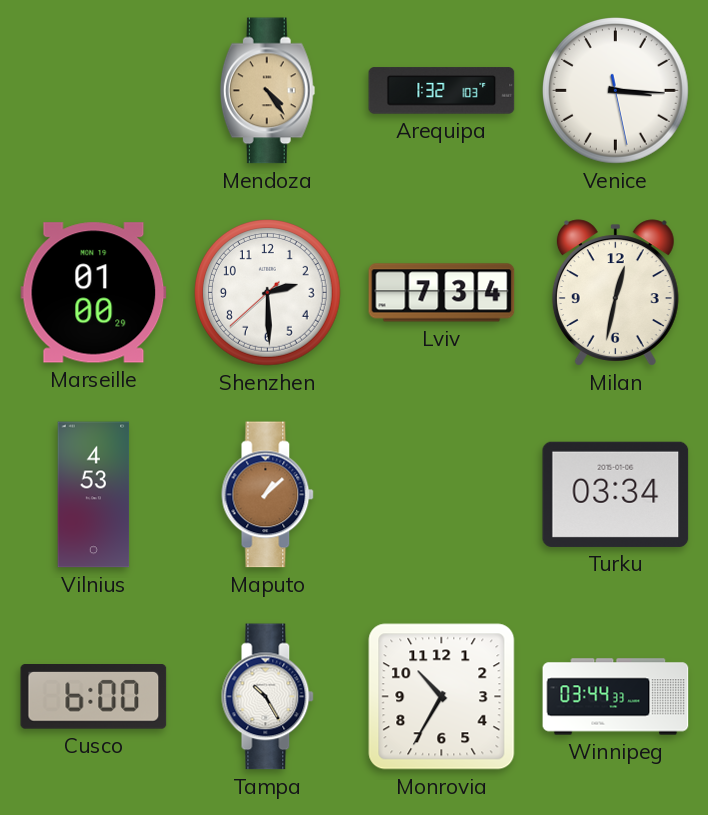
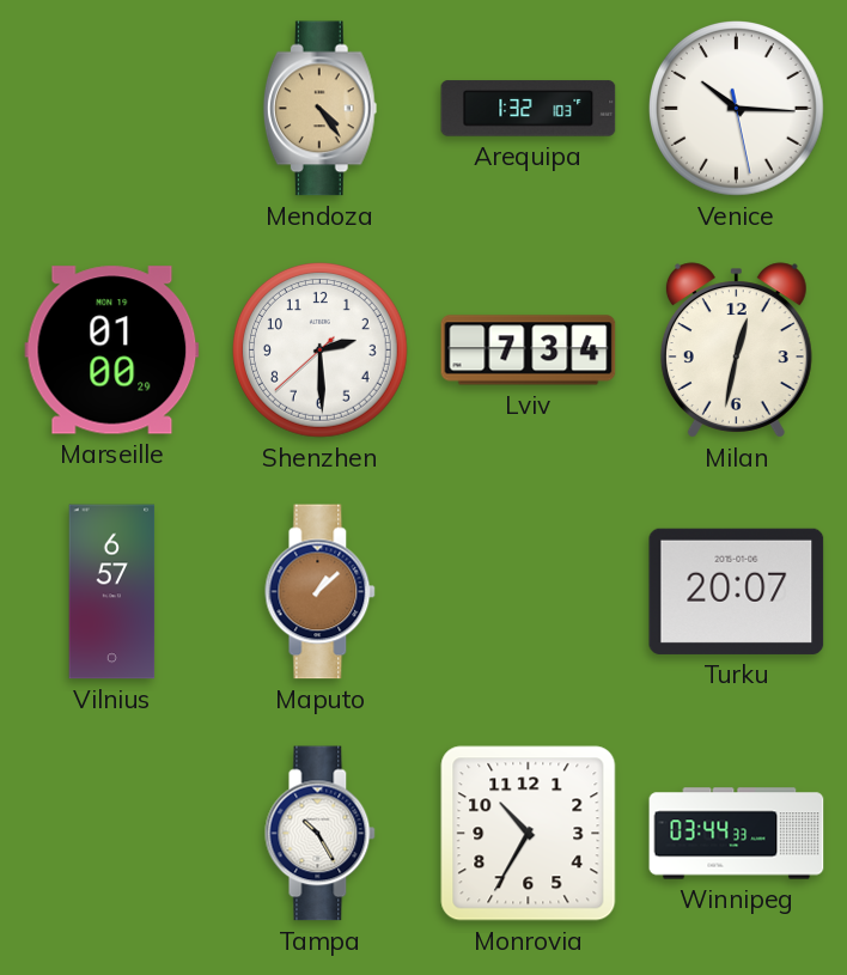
Venice: 3:15 -> 10:15 (737, 109)
Vilnius: 4:53 -> 6:57 (112, 592)
Turku: 03:34 -> 20:07 (737, 591)
Cusco: 6:00 -> none (94, 697)
